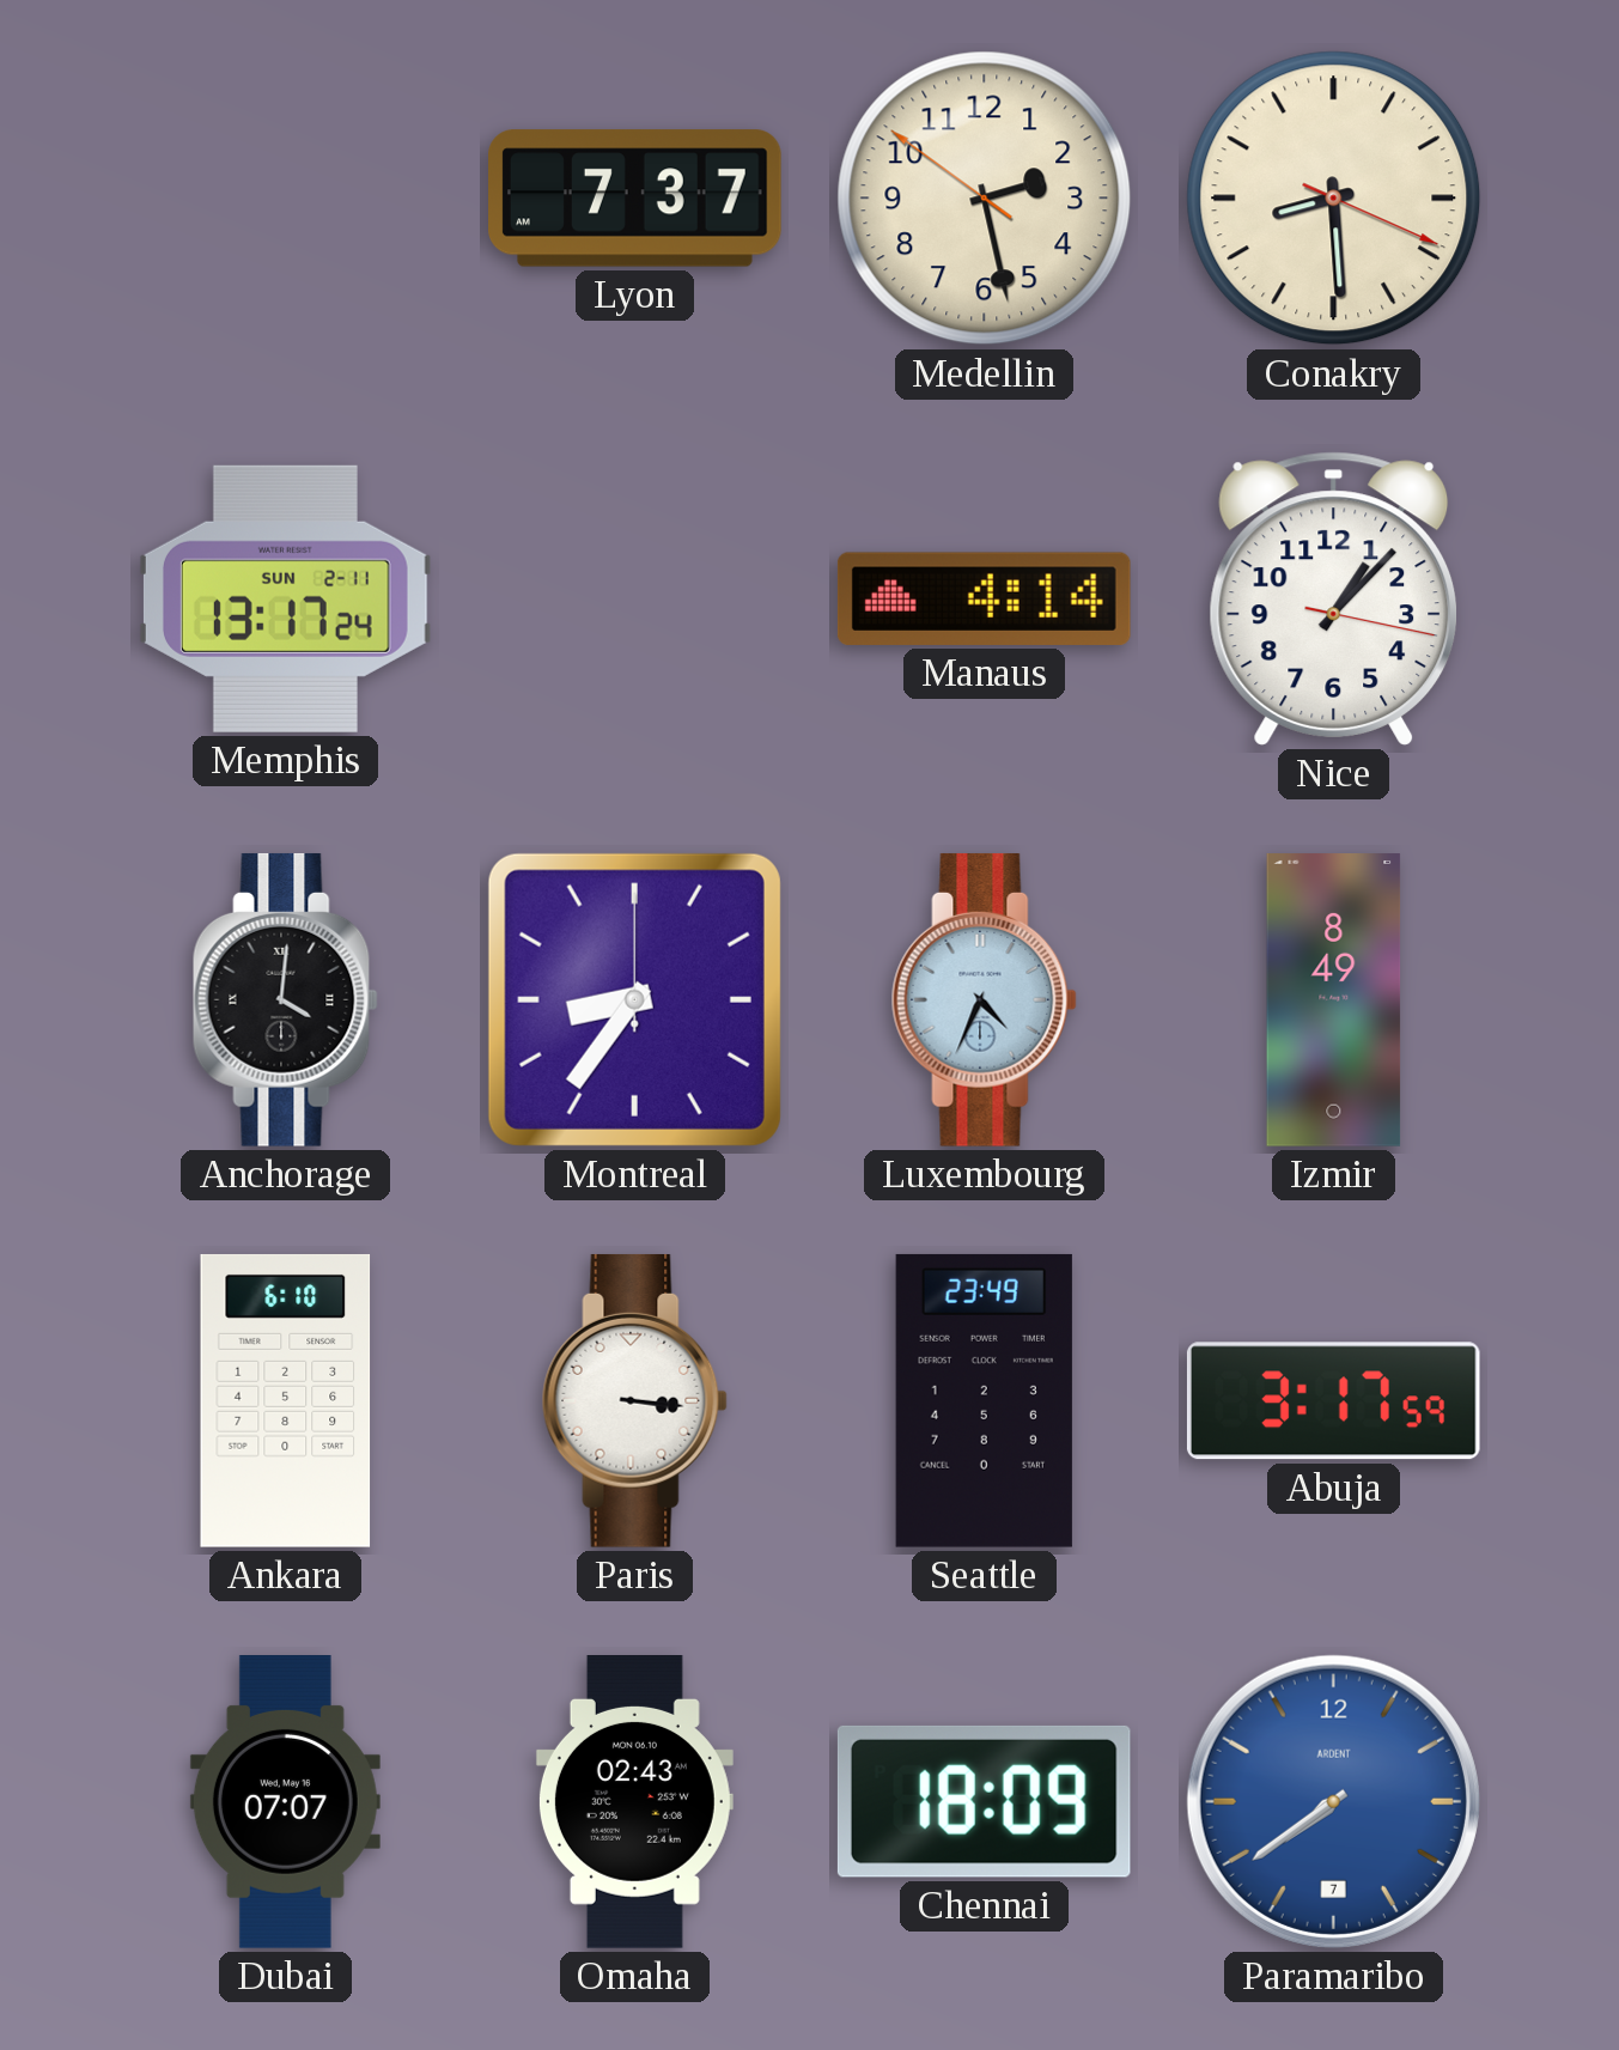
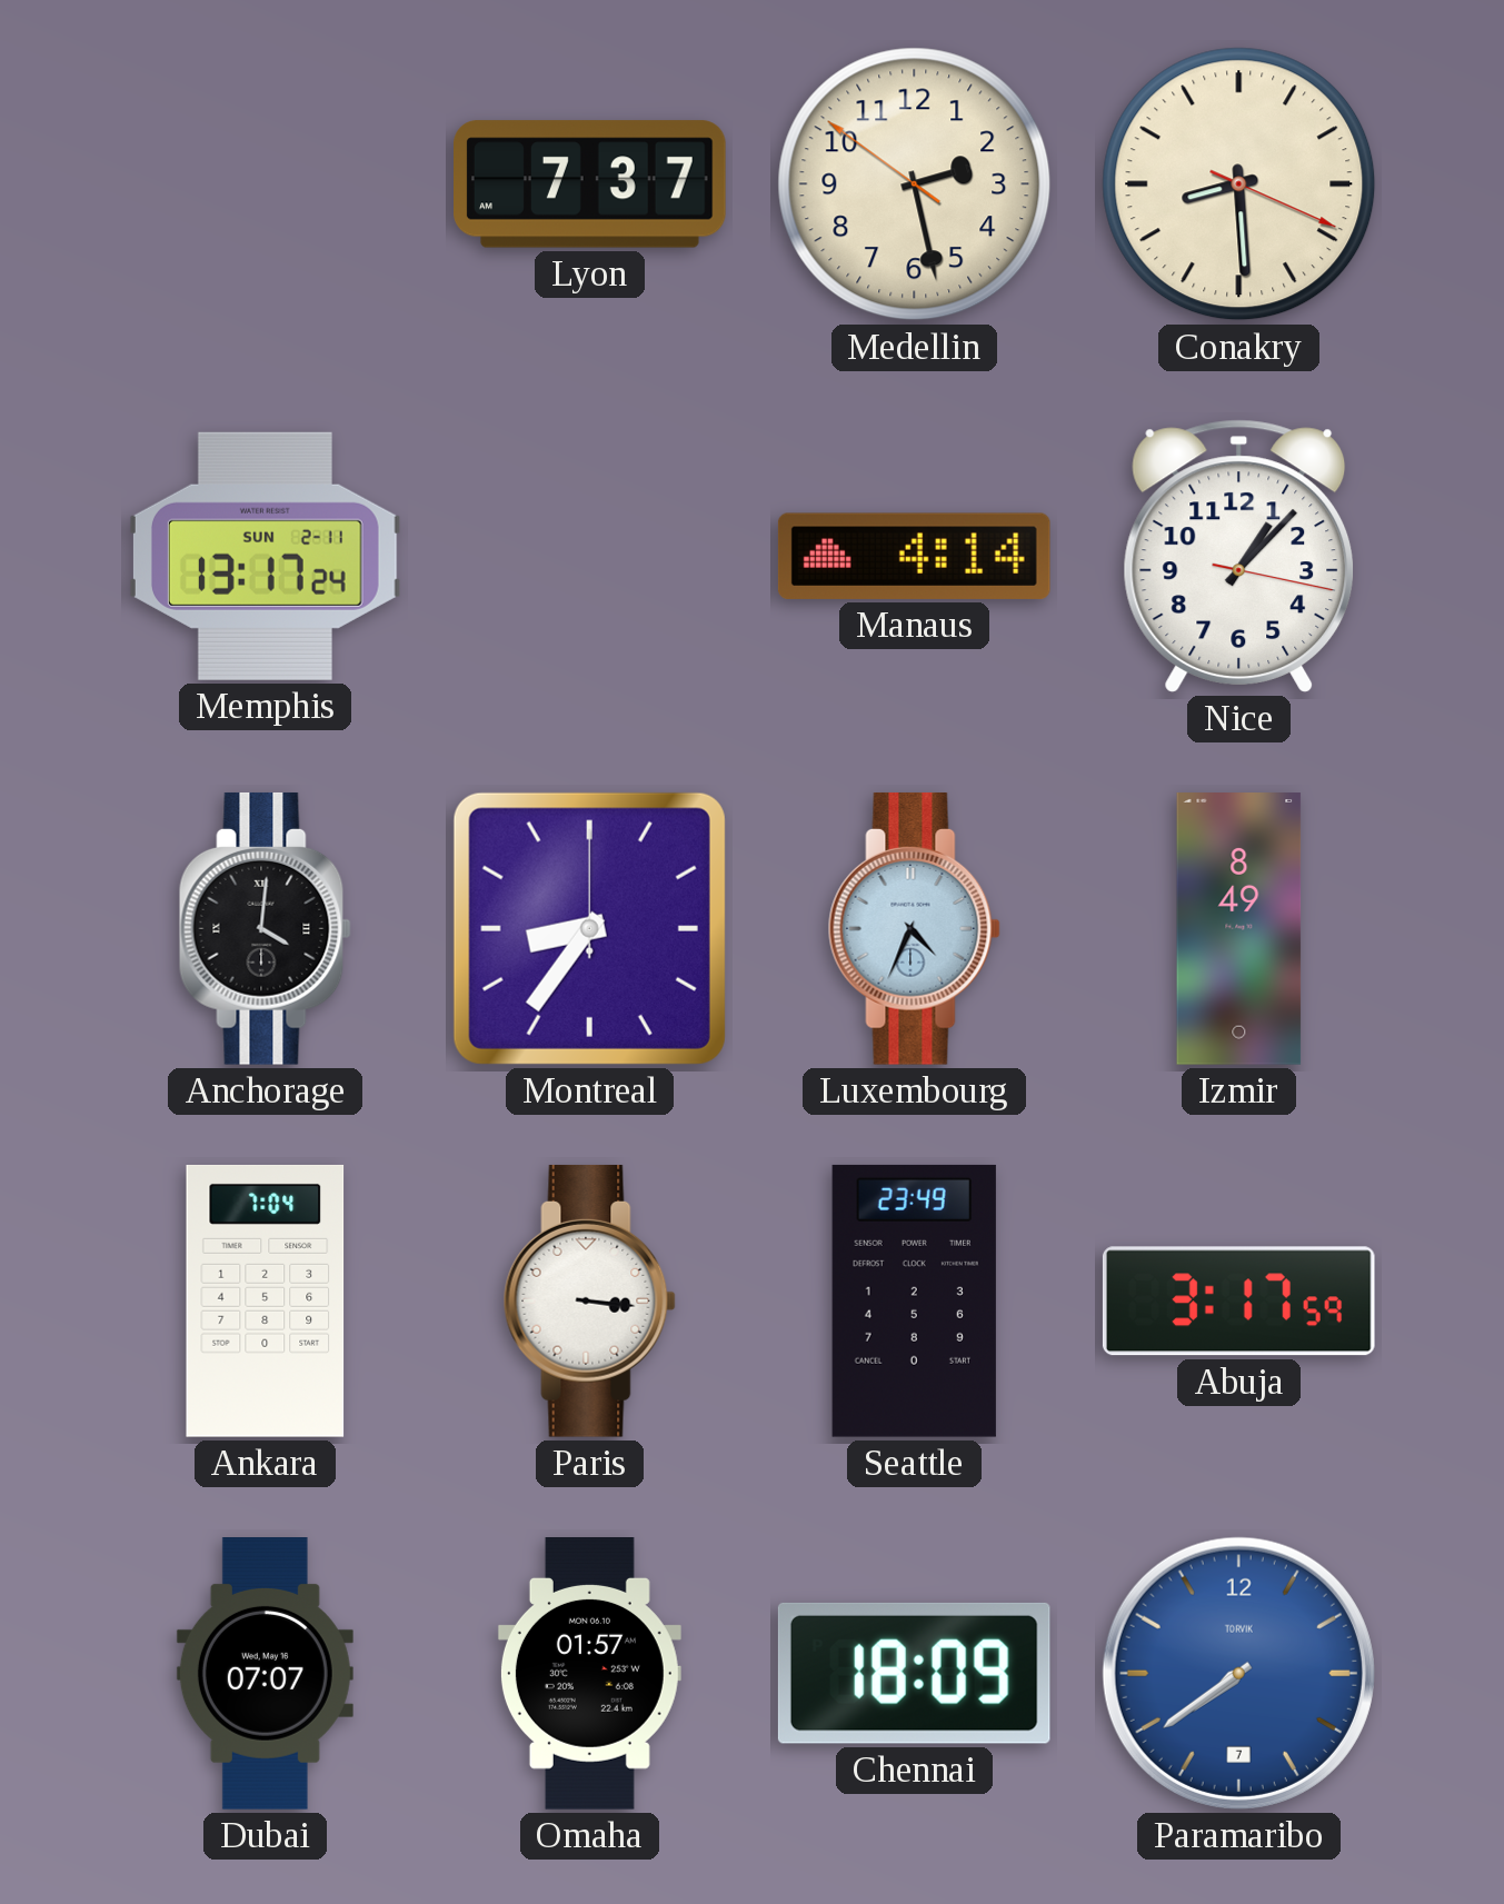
Ankara: 6:10 -> 7:04 (266, 1300)
Omaha: 02:43 -> 01:57 (589, 1674)
Paramaribo brand: ARDENT -> TORVIK (1238, 1673)
